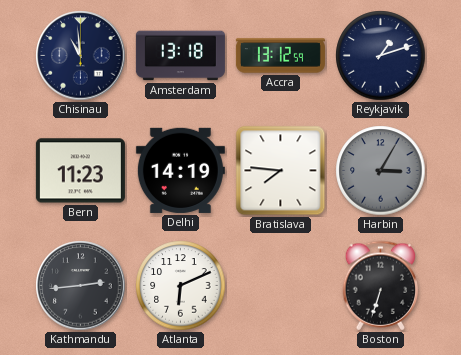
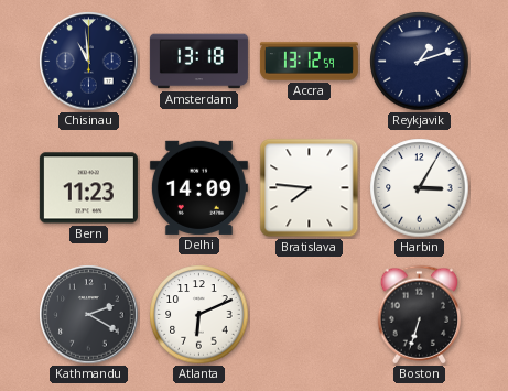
Delhi: 14:19 -> 14:09 (198, 187)
Harbin dial: grey -> white (420, 188)
Kathmandu: 2:44 -> 2:20 (89, 315)
